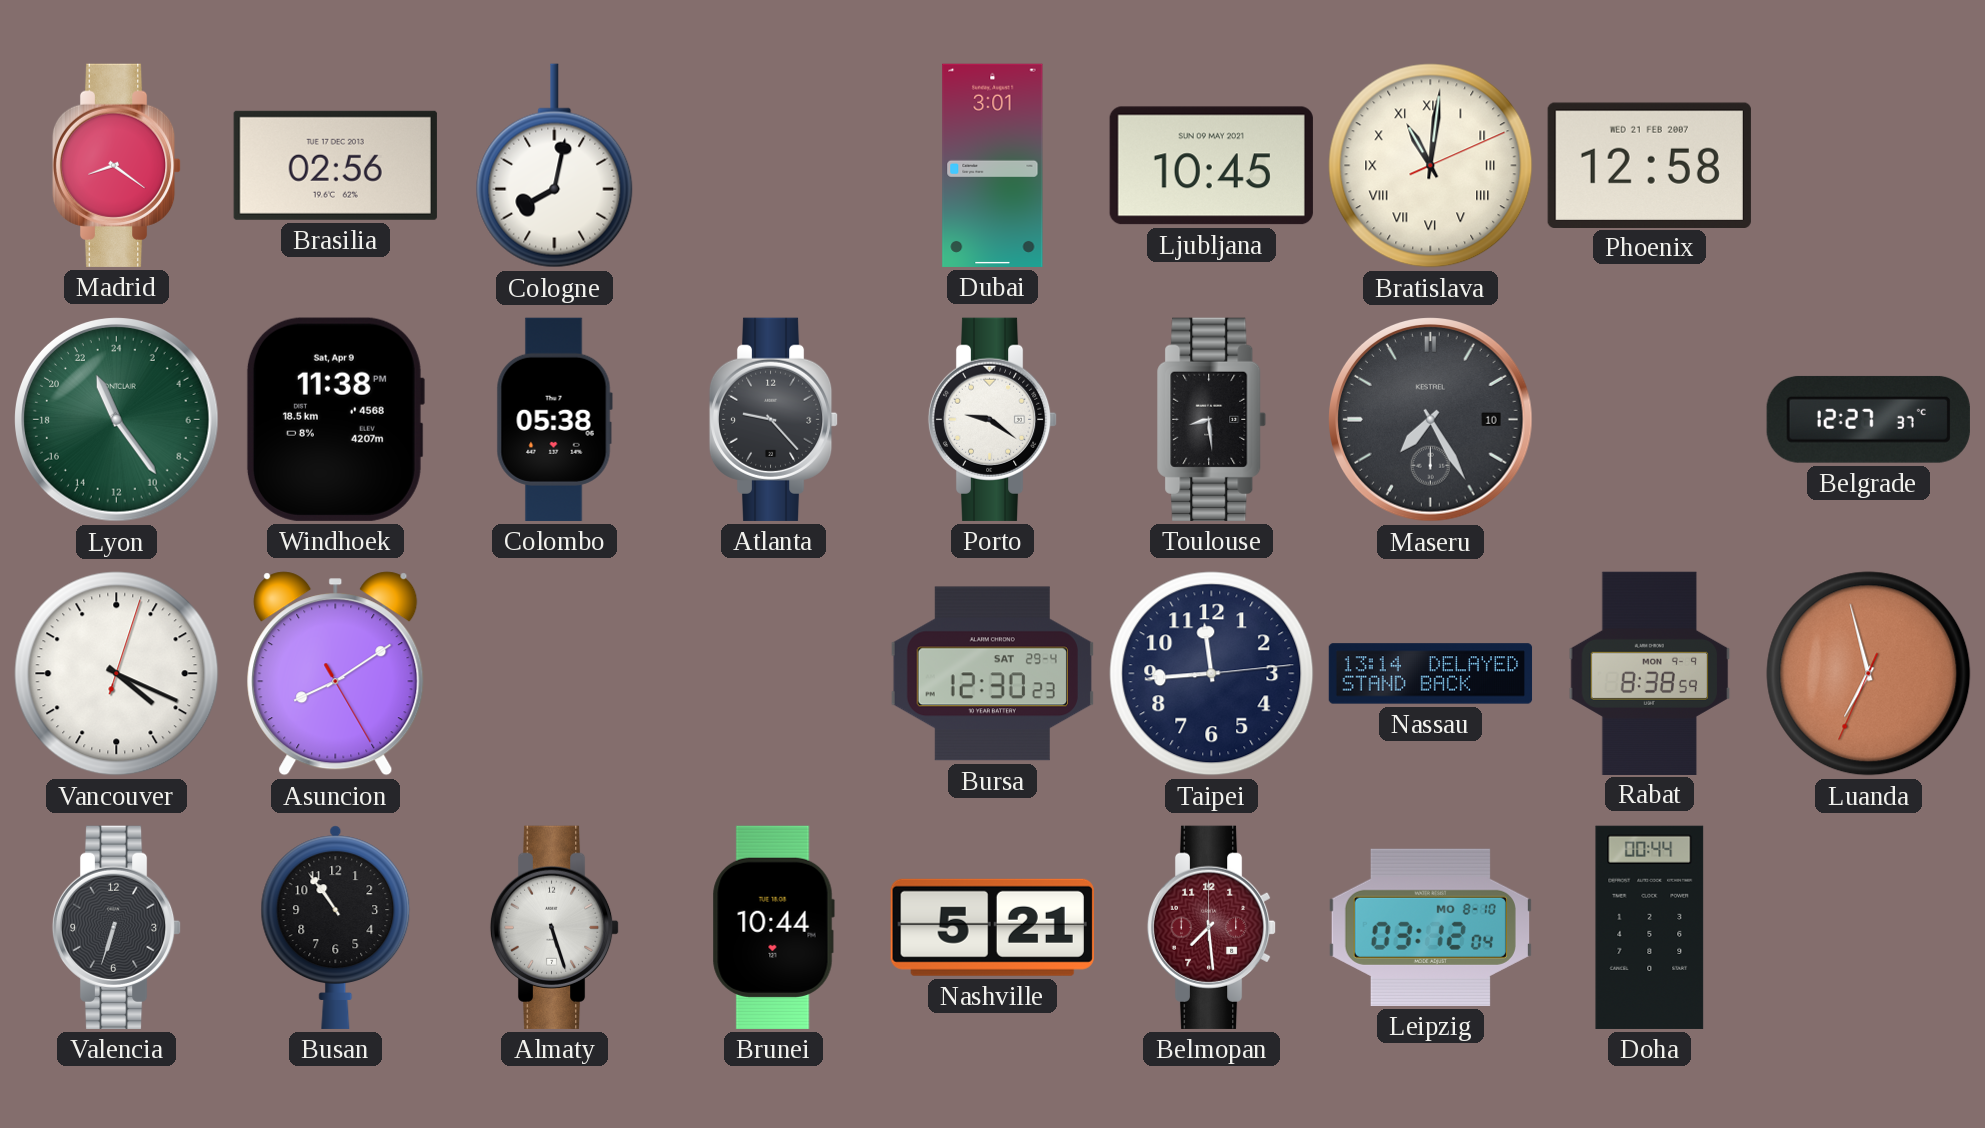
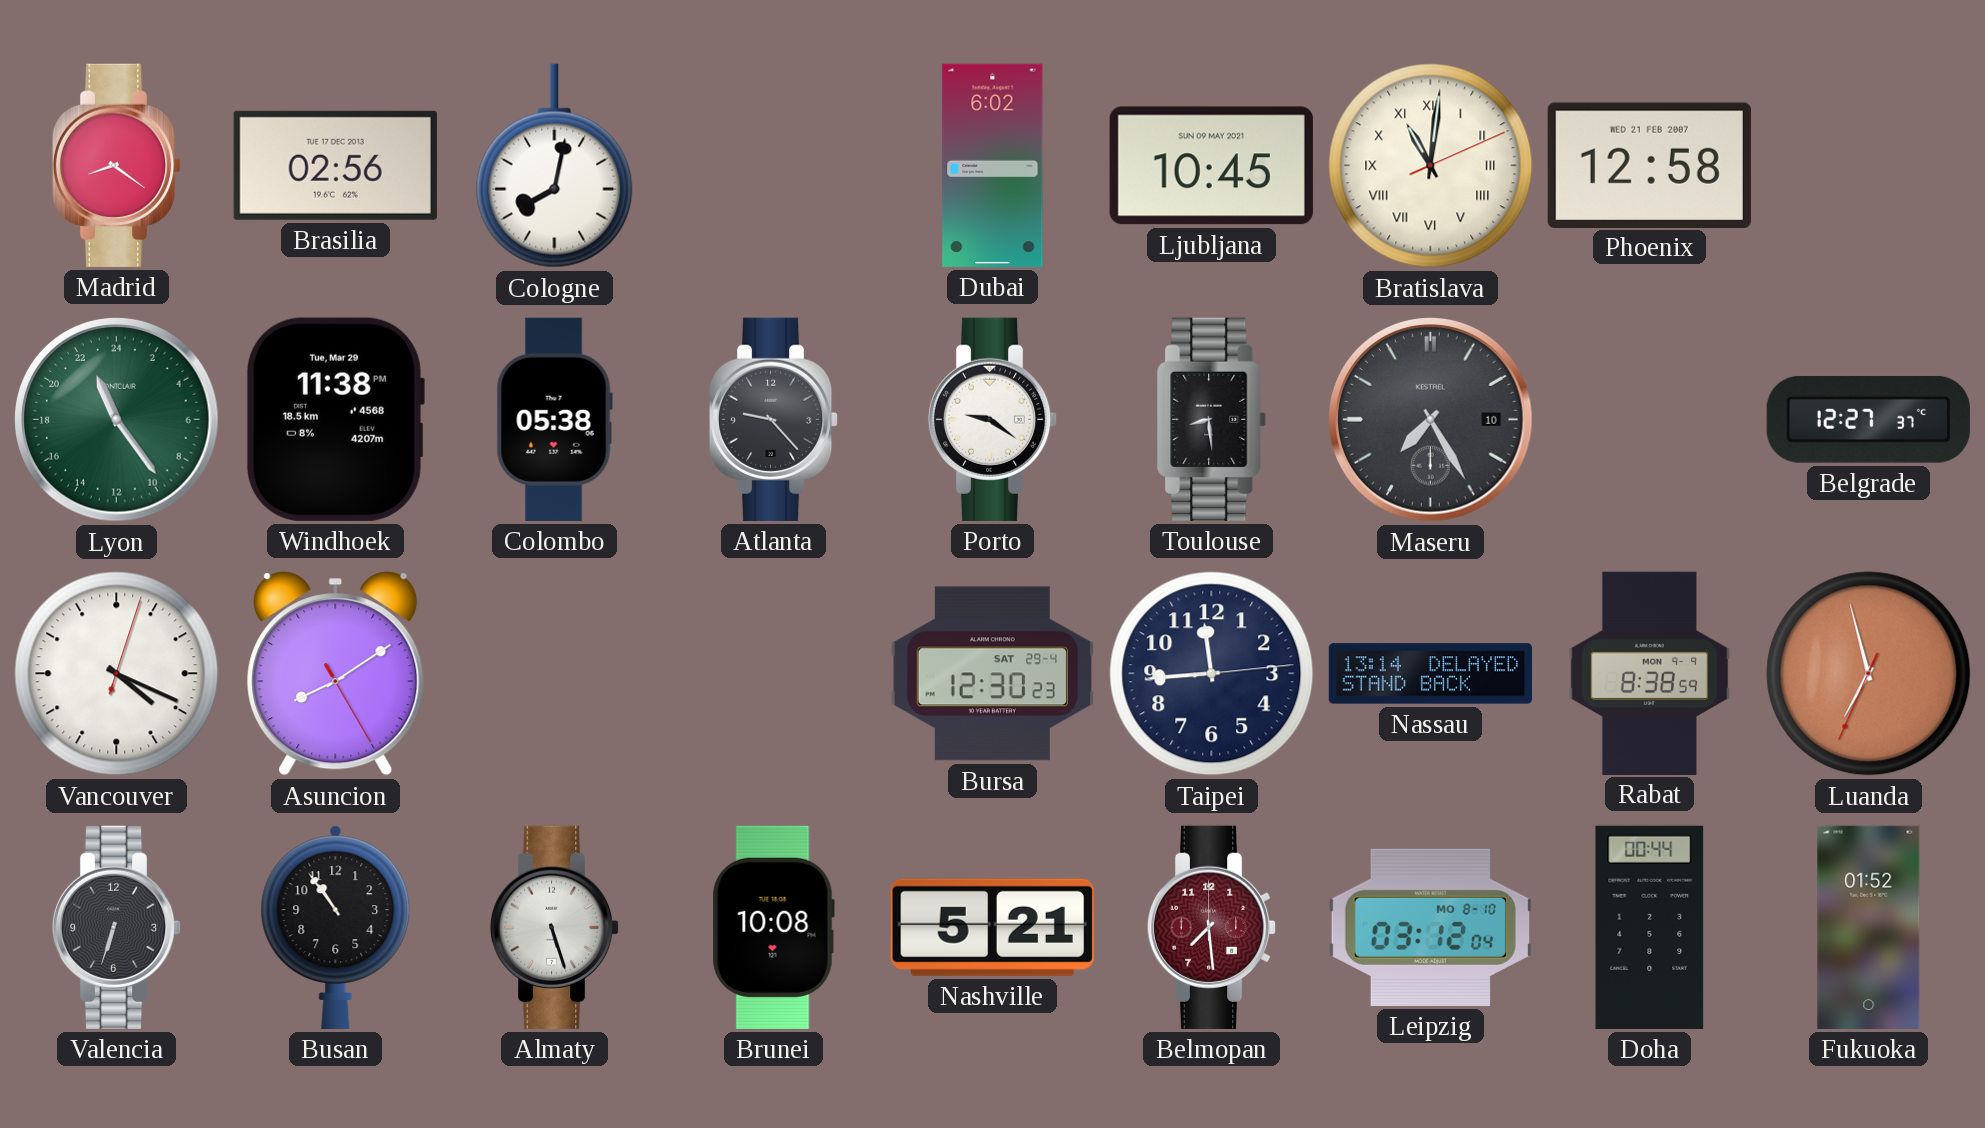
Dubai: 3:01 -> 6:02 (993, 165)
Windhoek date: Sat, Apr 9 -> Tue, Mar 29 (335, 419)
Brunei: 10:44 -> 10:08 (773, 927)
Fukuoka: none -> 01:52 (1869, 927)
